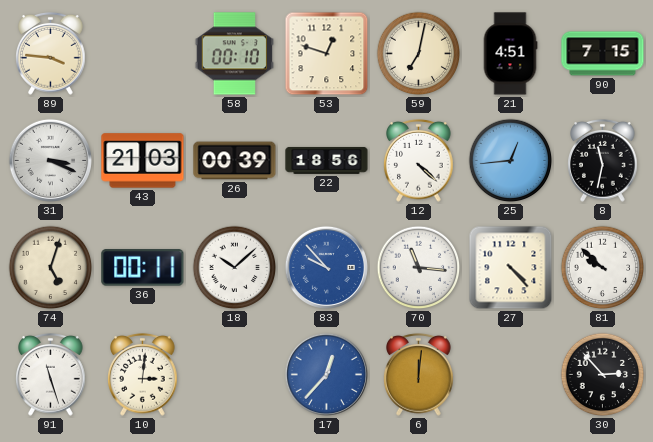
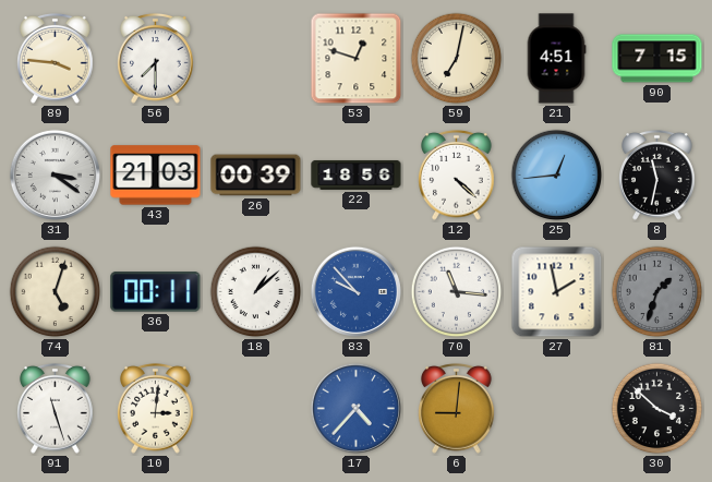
56: none -> 7:30 (156, 59)
58: 00:10 -> none (234, 54)
31: 3:19 -> 3:21 (55, 174)
18: 10:08 -> 1:08 (256, 292)
27: 4:23 -> 1:58 (557, 292)
81: 9:52 -> 1:33 (657, 292)
81 dial: white -> grey (657, 292)
17: 12:37 -> 4:37 (355, 408)
6: 12:01 -> 9:01 (457, 409)
30: 2:53 -> 3:52 (657, 409)
